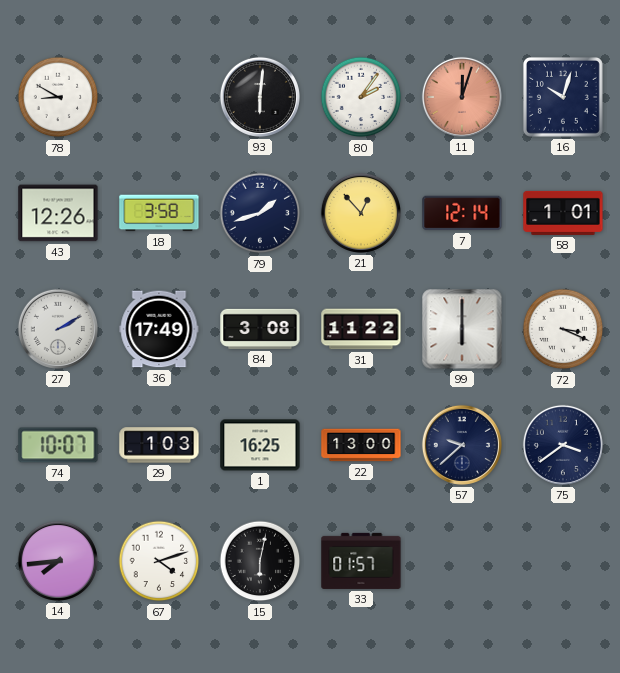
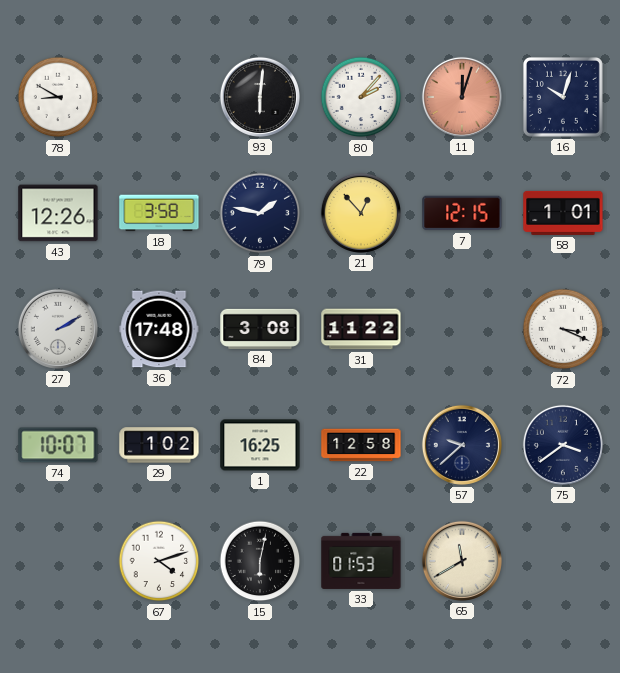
80: 2:06 -> 2:07 (361, 97)
79: 1:42 -> 1:47 (260, 213)
7: 12:14 -> 12:15 (462, 213)
36: 17:49 -> 17:48 (159, 329)
99: 6:00 -> none (462, 329)
29: 1:03 -> 1:02 (159, 445)
22: 13:00 -> 12:58 (361, 445)
14: 7:44 -> none (58, 561)
33: 01:57 -> 01:53 (361, 561)
65: none -> 11:40 (462, 561)
